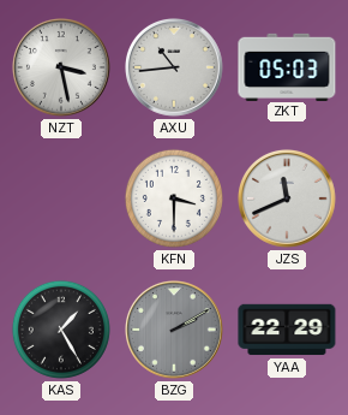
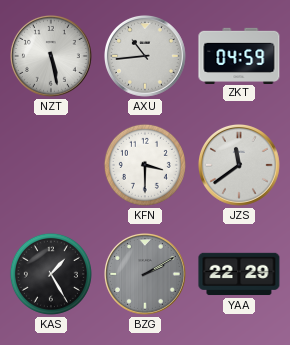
NZT: 3:28 -> 5:28 (52, 57)
ZKT: 05:03 -> 04:59 (239, 55)
JZS: 11:41 -> 11:39 (240, 166)
